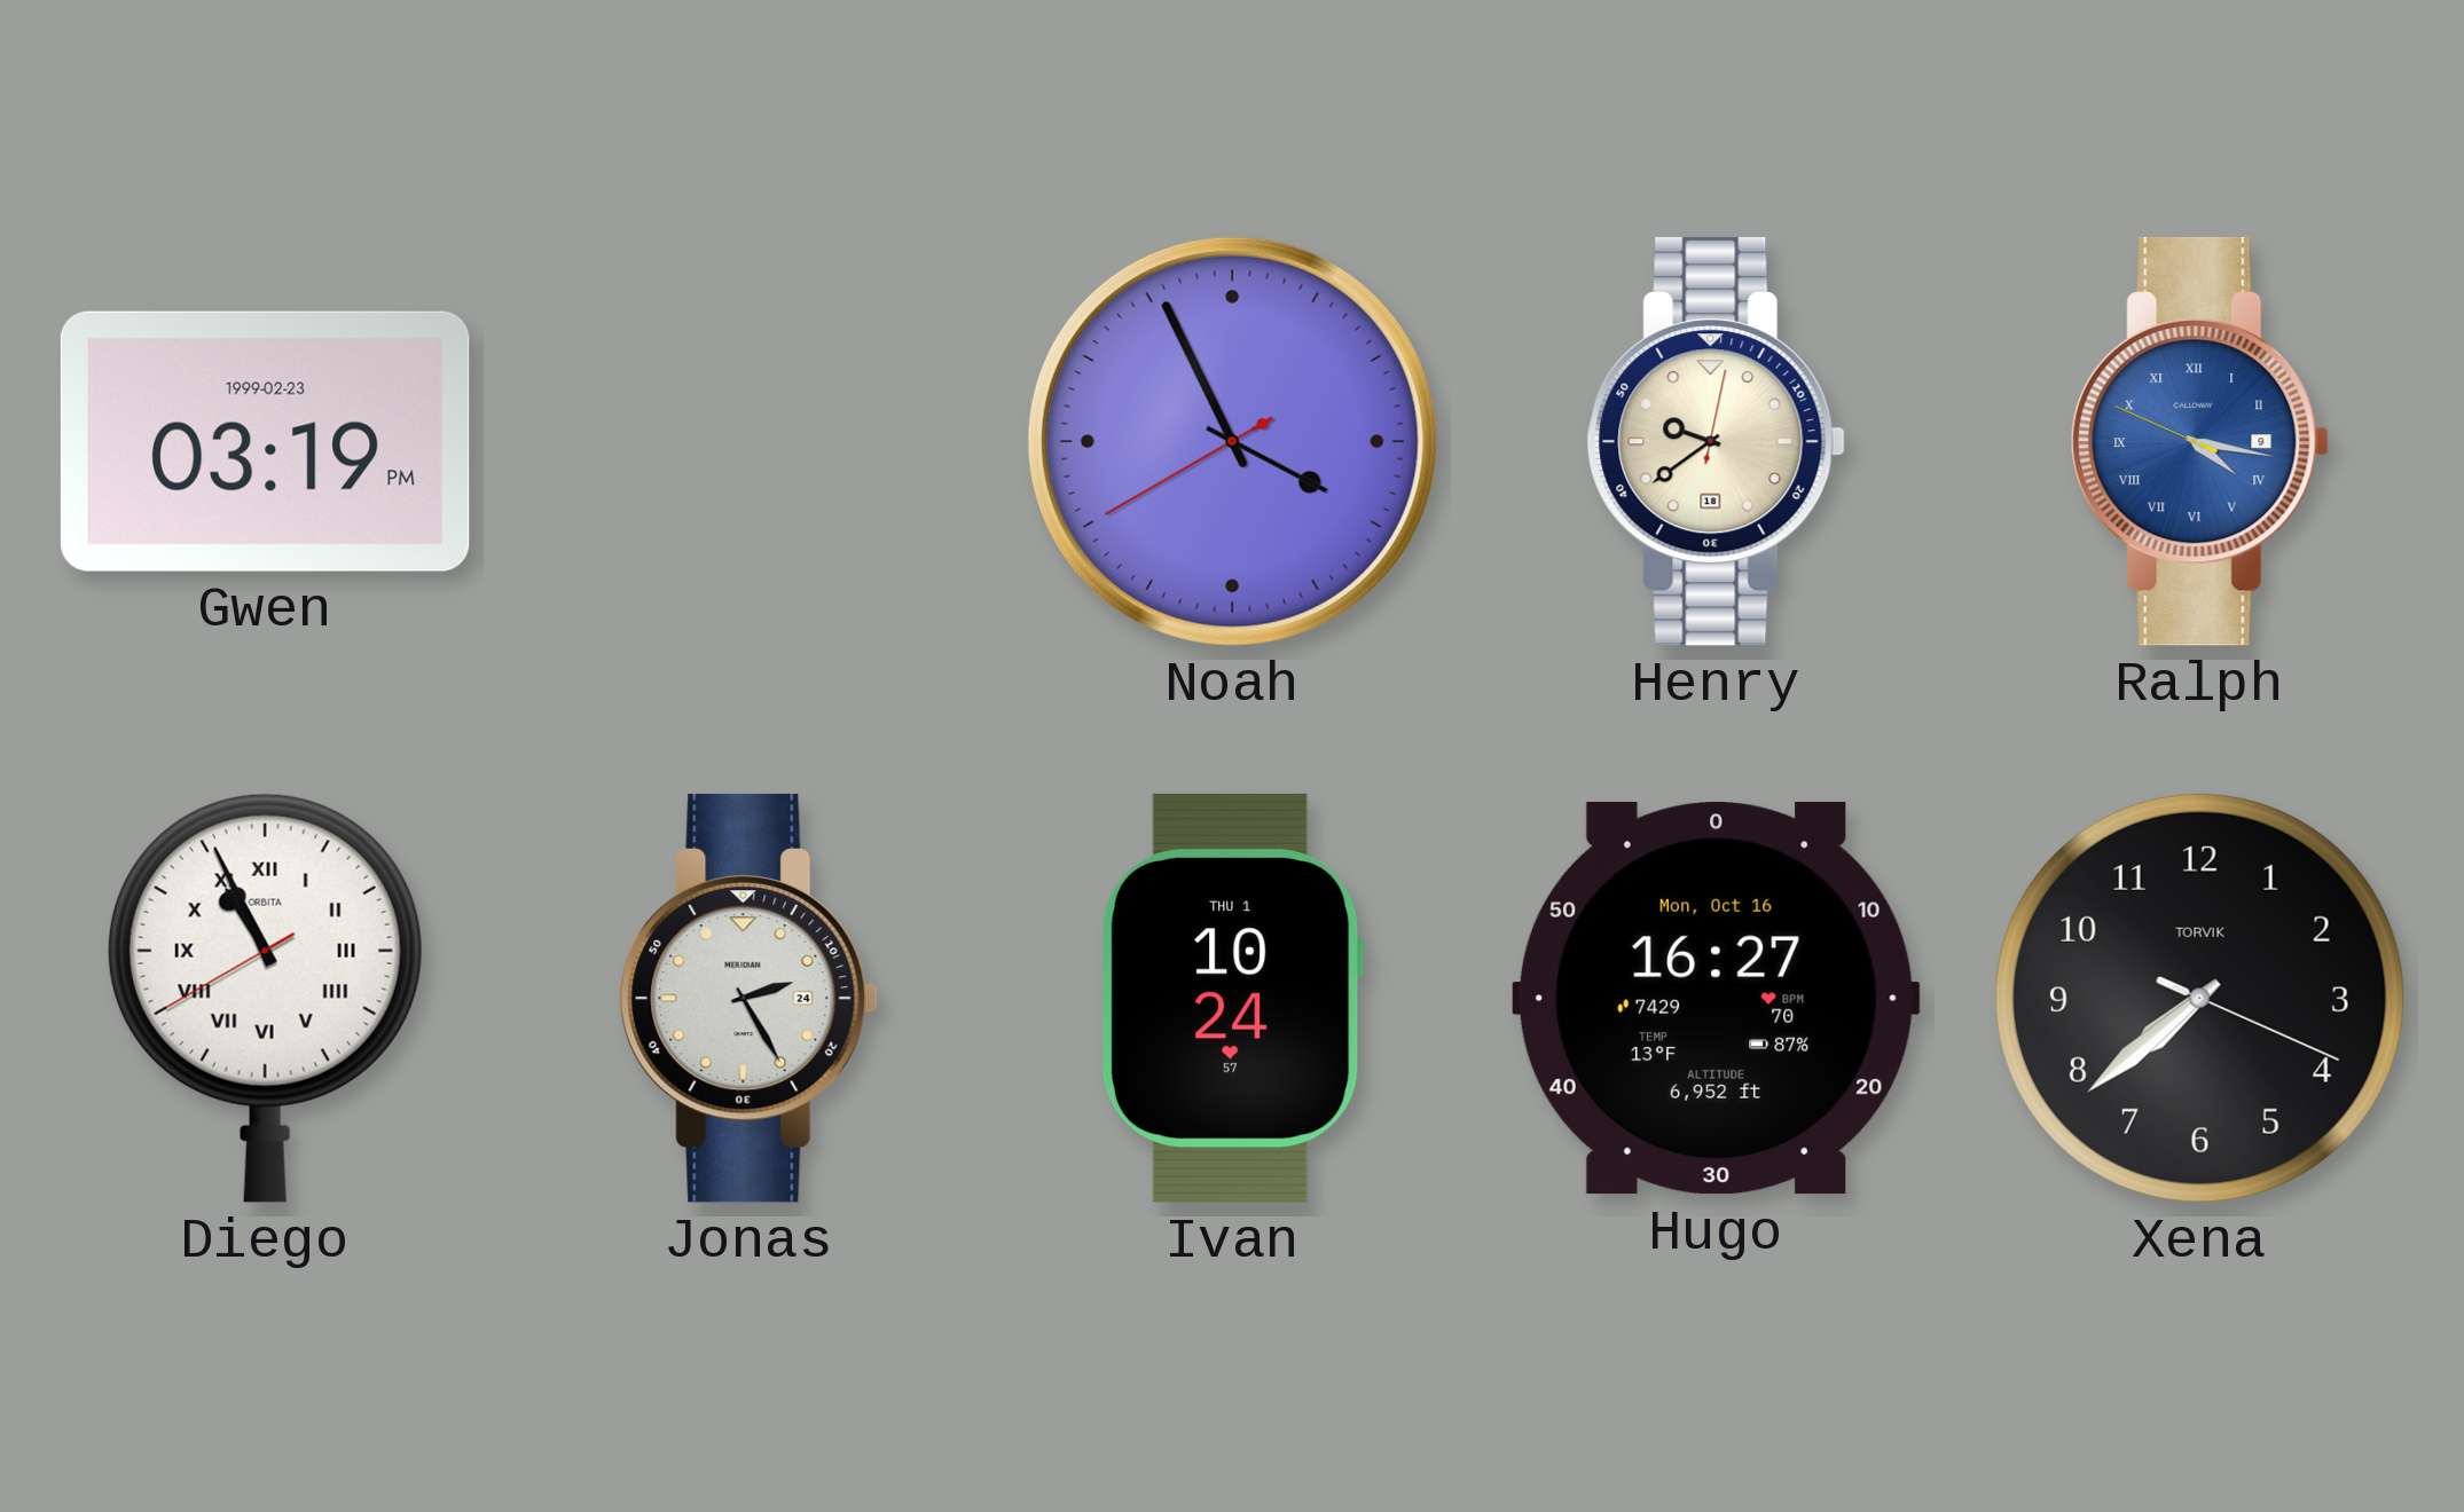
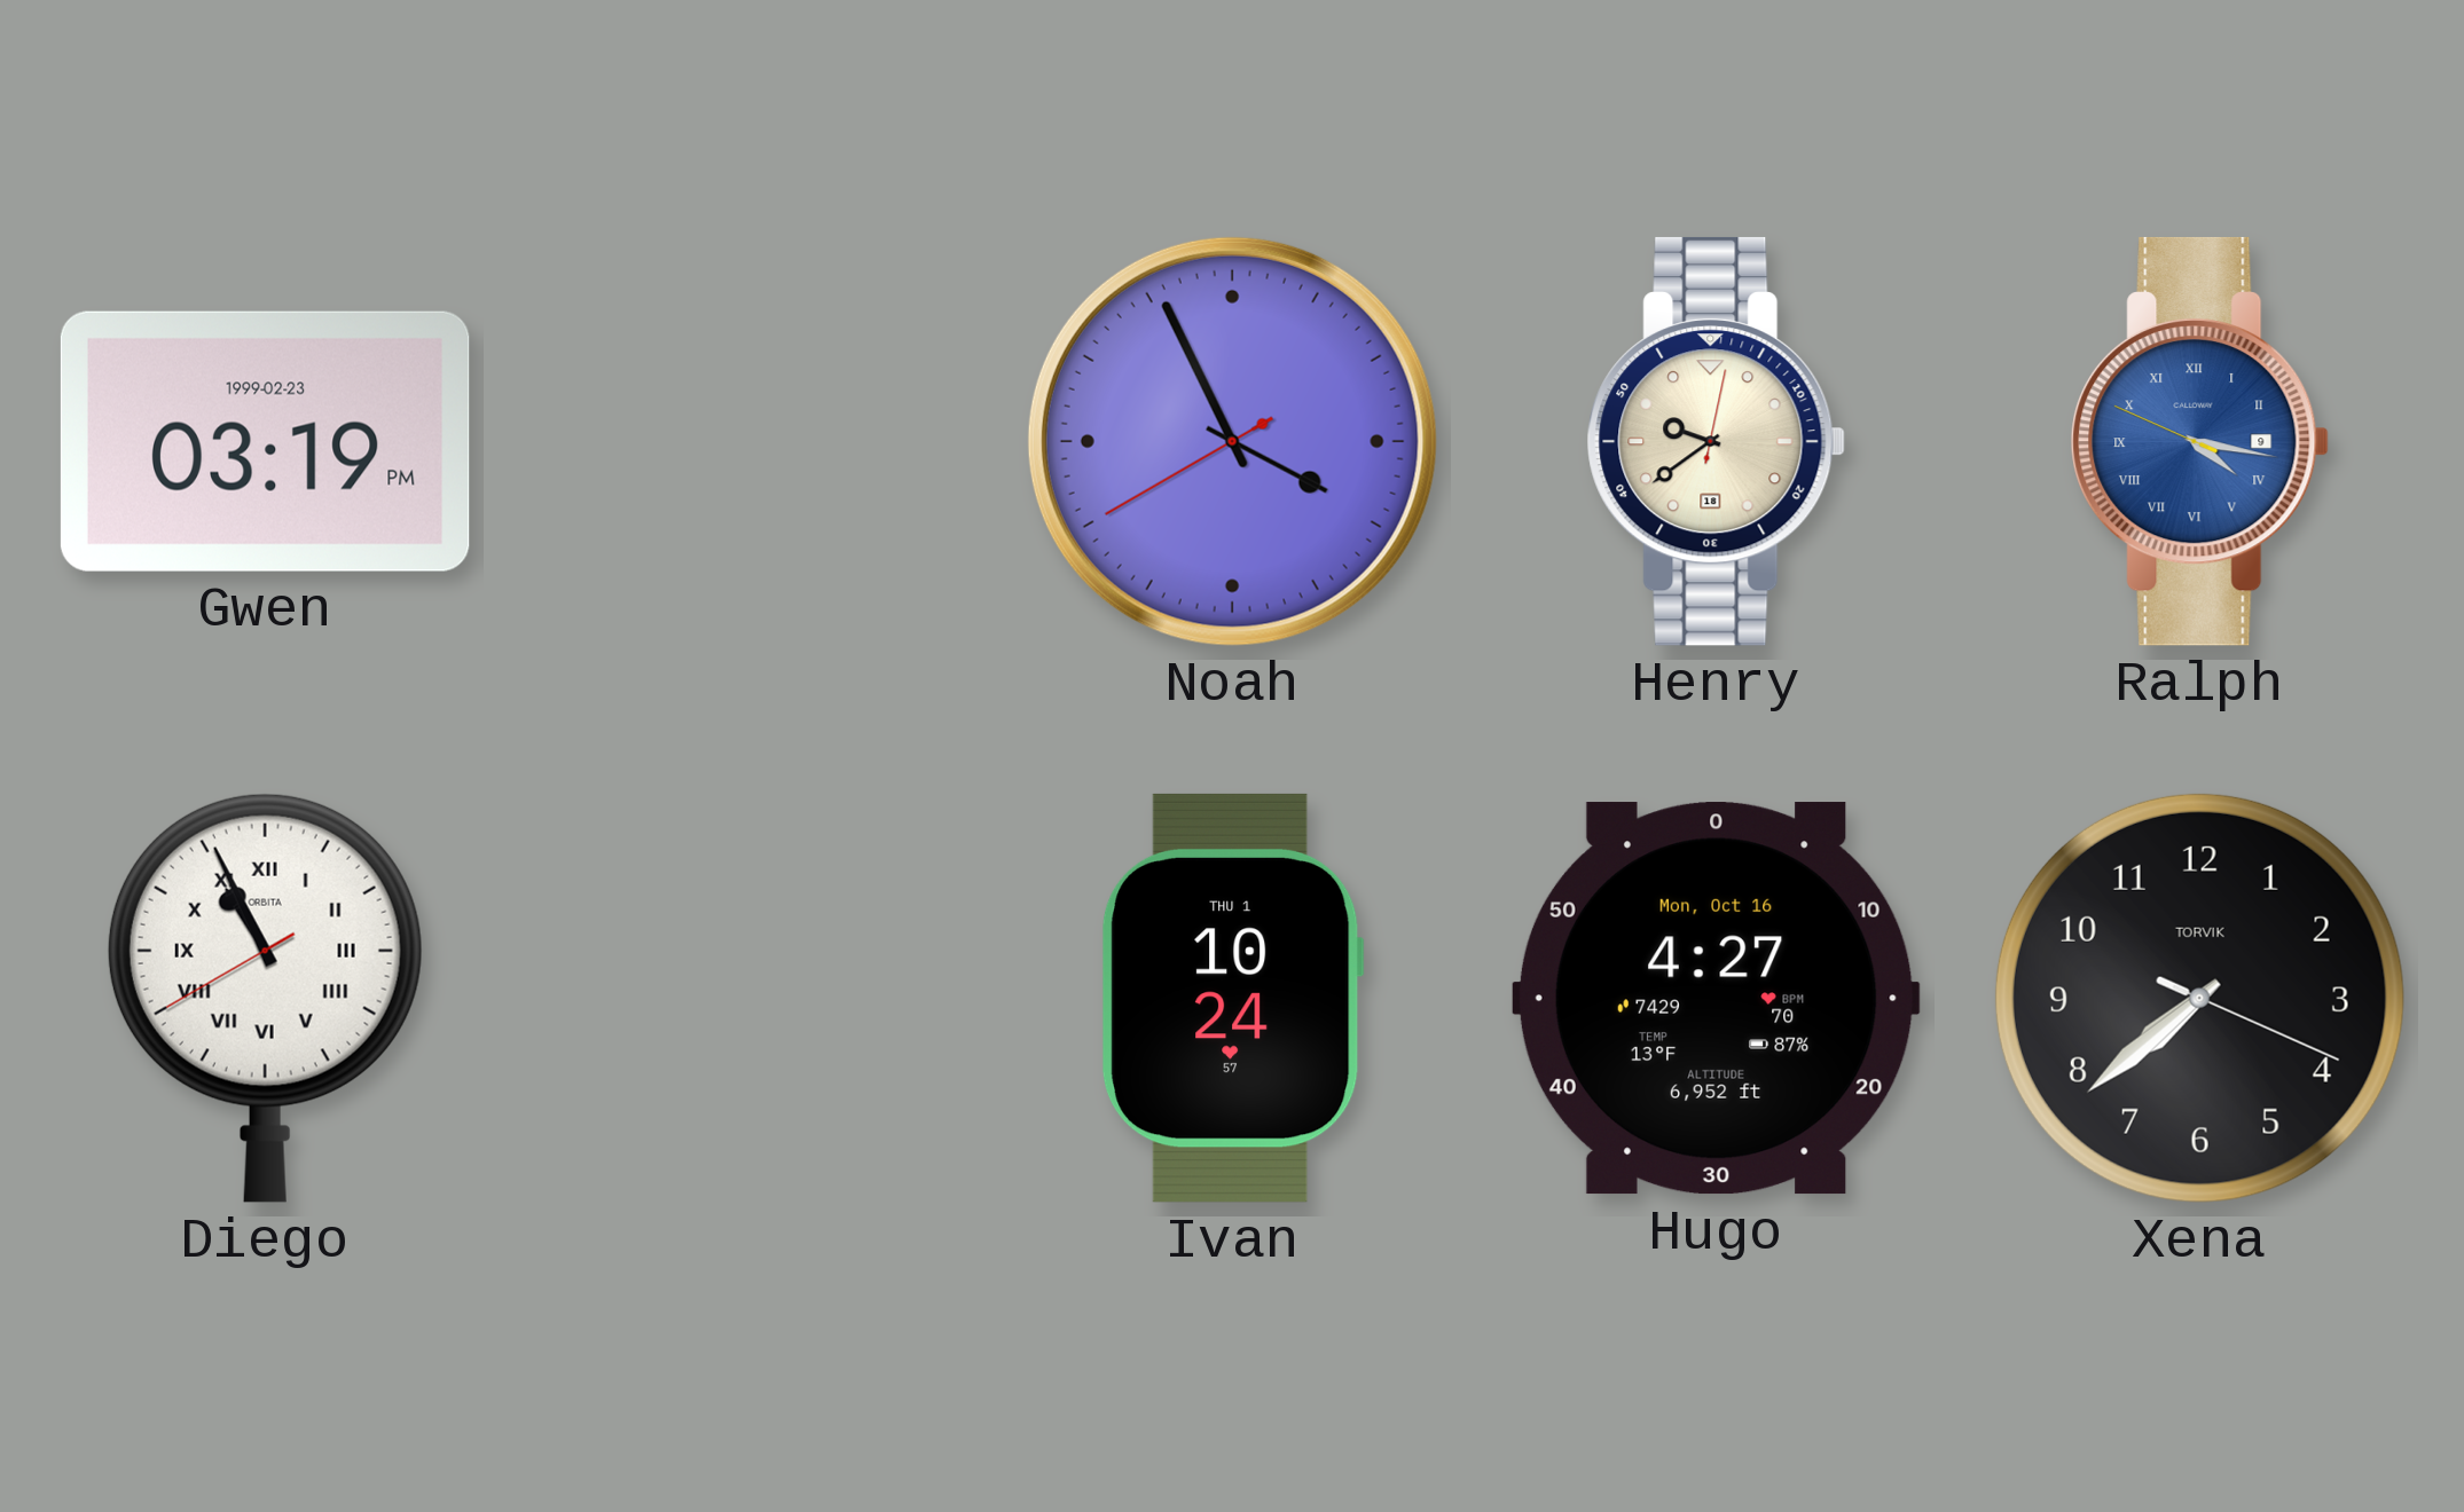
Jonas: 2:25 -> none (748, 998)
Hugo: 16:27 -> 4:27 (1716, 999)
